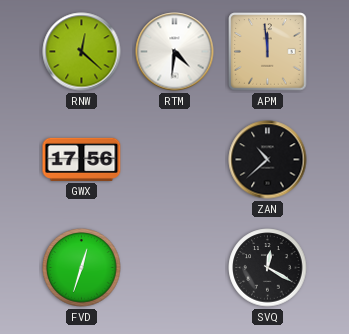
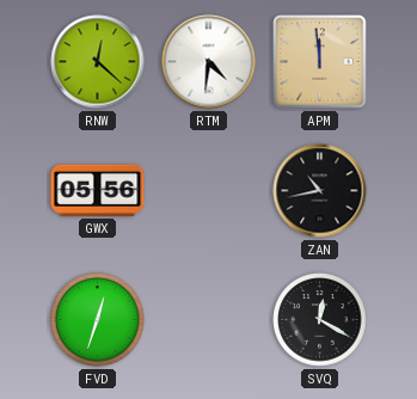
GWX: 17:56 -> 05:56 (98, 190)
ZAN: 10:38 -> 10:43 (320, 191)
